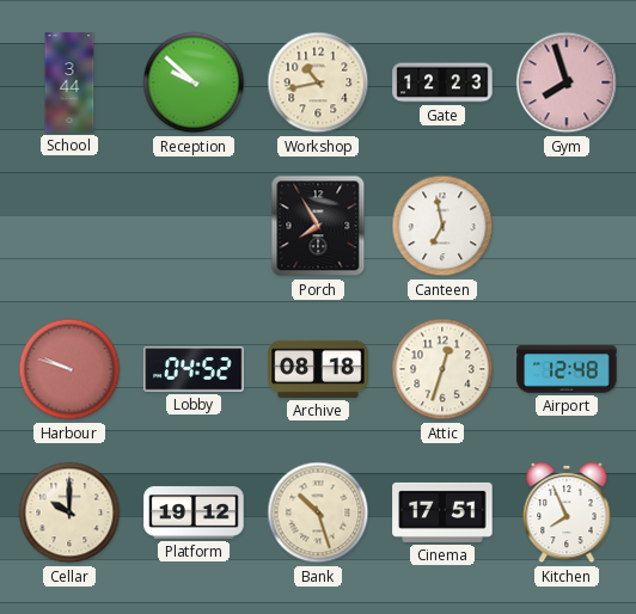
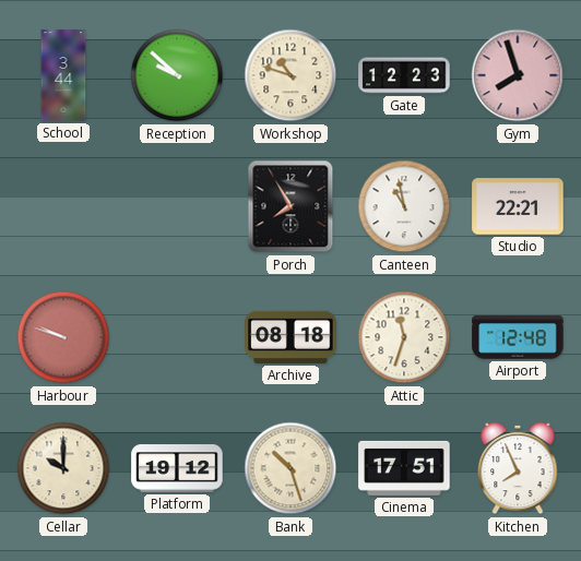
Workshop: 10:43 -> 10:48 (290, 75)
Canteen: 6:58 -> 10:58 (404, 206)
Studio: none -> 22:21 (518, 206)
Lobby: 04:52 -> none (194, 369)
Attic: 12:33 -> 11:33 (404, 337)
